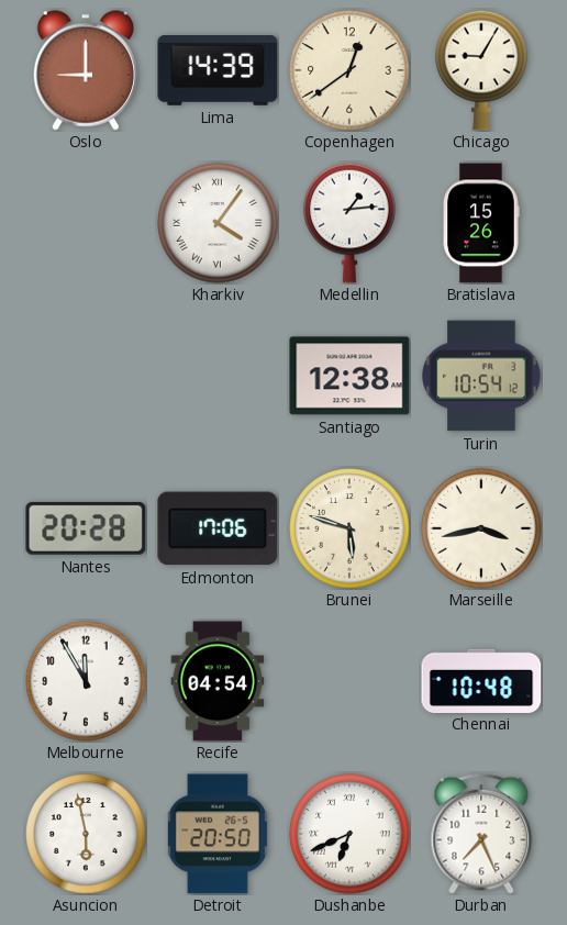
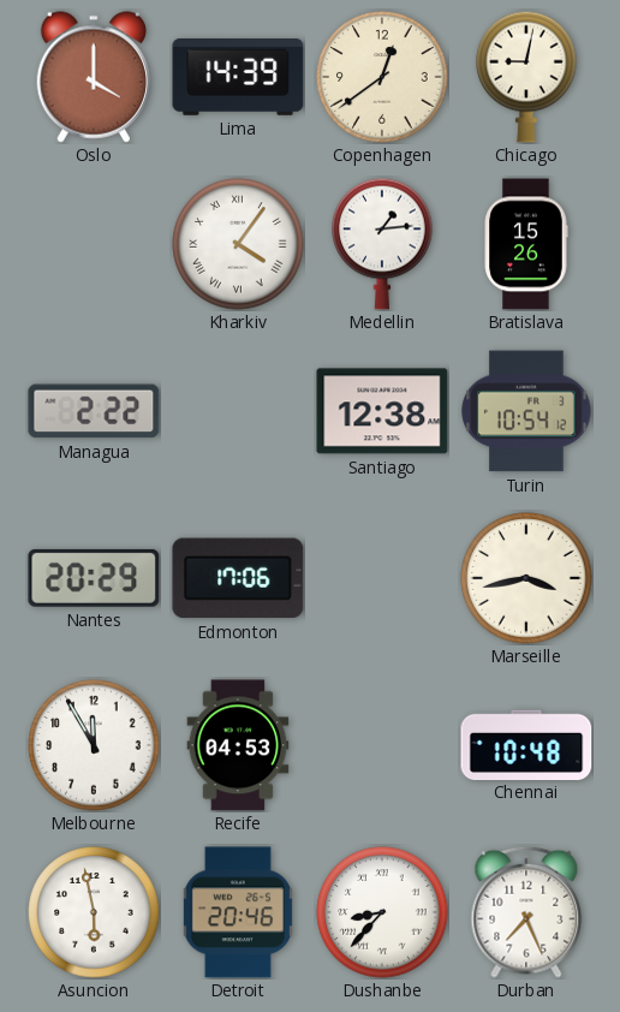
Oslo: 9:00 -> 4:00 (93, 77)
Chicago: 9:05 -> 9:02 (526, 77)
Managua: none -> 2:22 (94, 411)
Nantes: 20:28 -> 20:29 (94, 578)
Brunei: 5:48 -> none (349, 528)
Recife: 04:54 -> 04:53 (238, 745)
Detroit: 20:50 -> 20:46 (238, 912)
Dushanbe: 6:41 -> 8:37 (382, 912)
